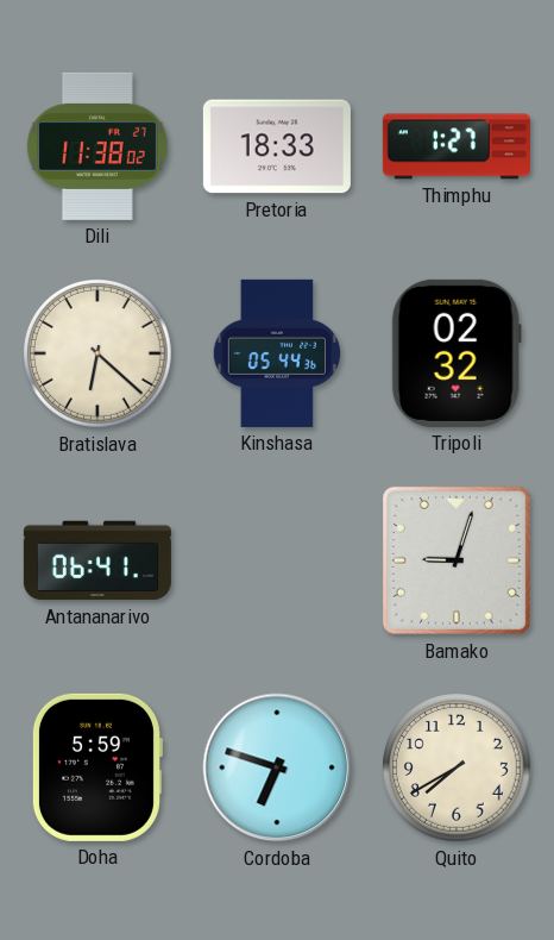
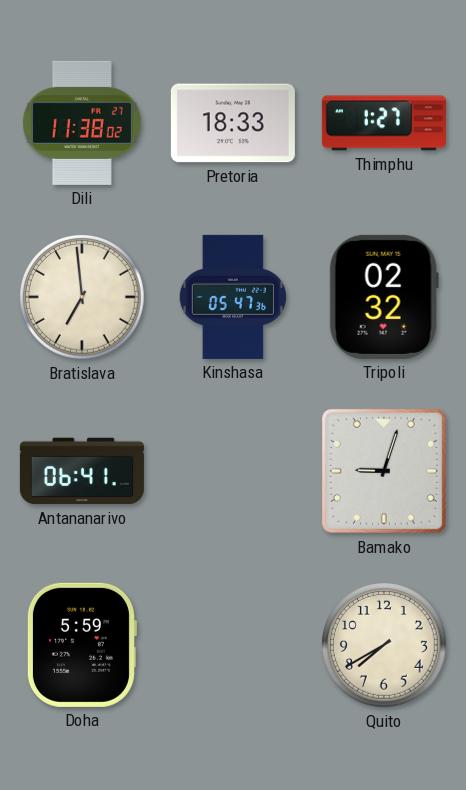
Bratislava: 6:22 -> 6:59 (83, 298)
Kinshasa: 05:44 -> 05:47 (233, 297)
Cordoba: 6:48 -> none (277, 767)
